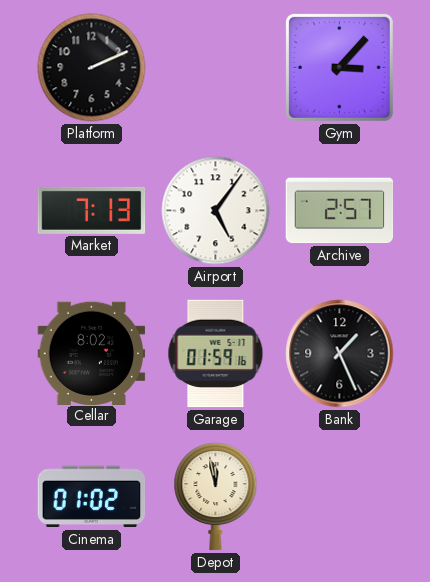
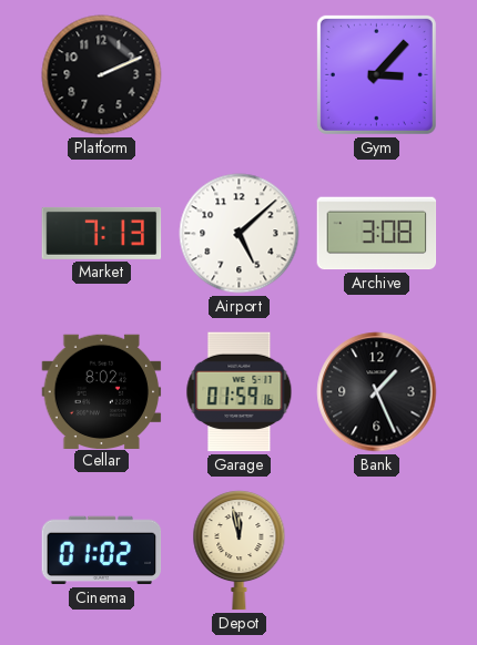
Airport: 5:06 -> 5:08 (240, 234)
Archive: 2:57 -> 3:08 (377, 234)
